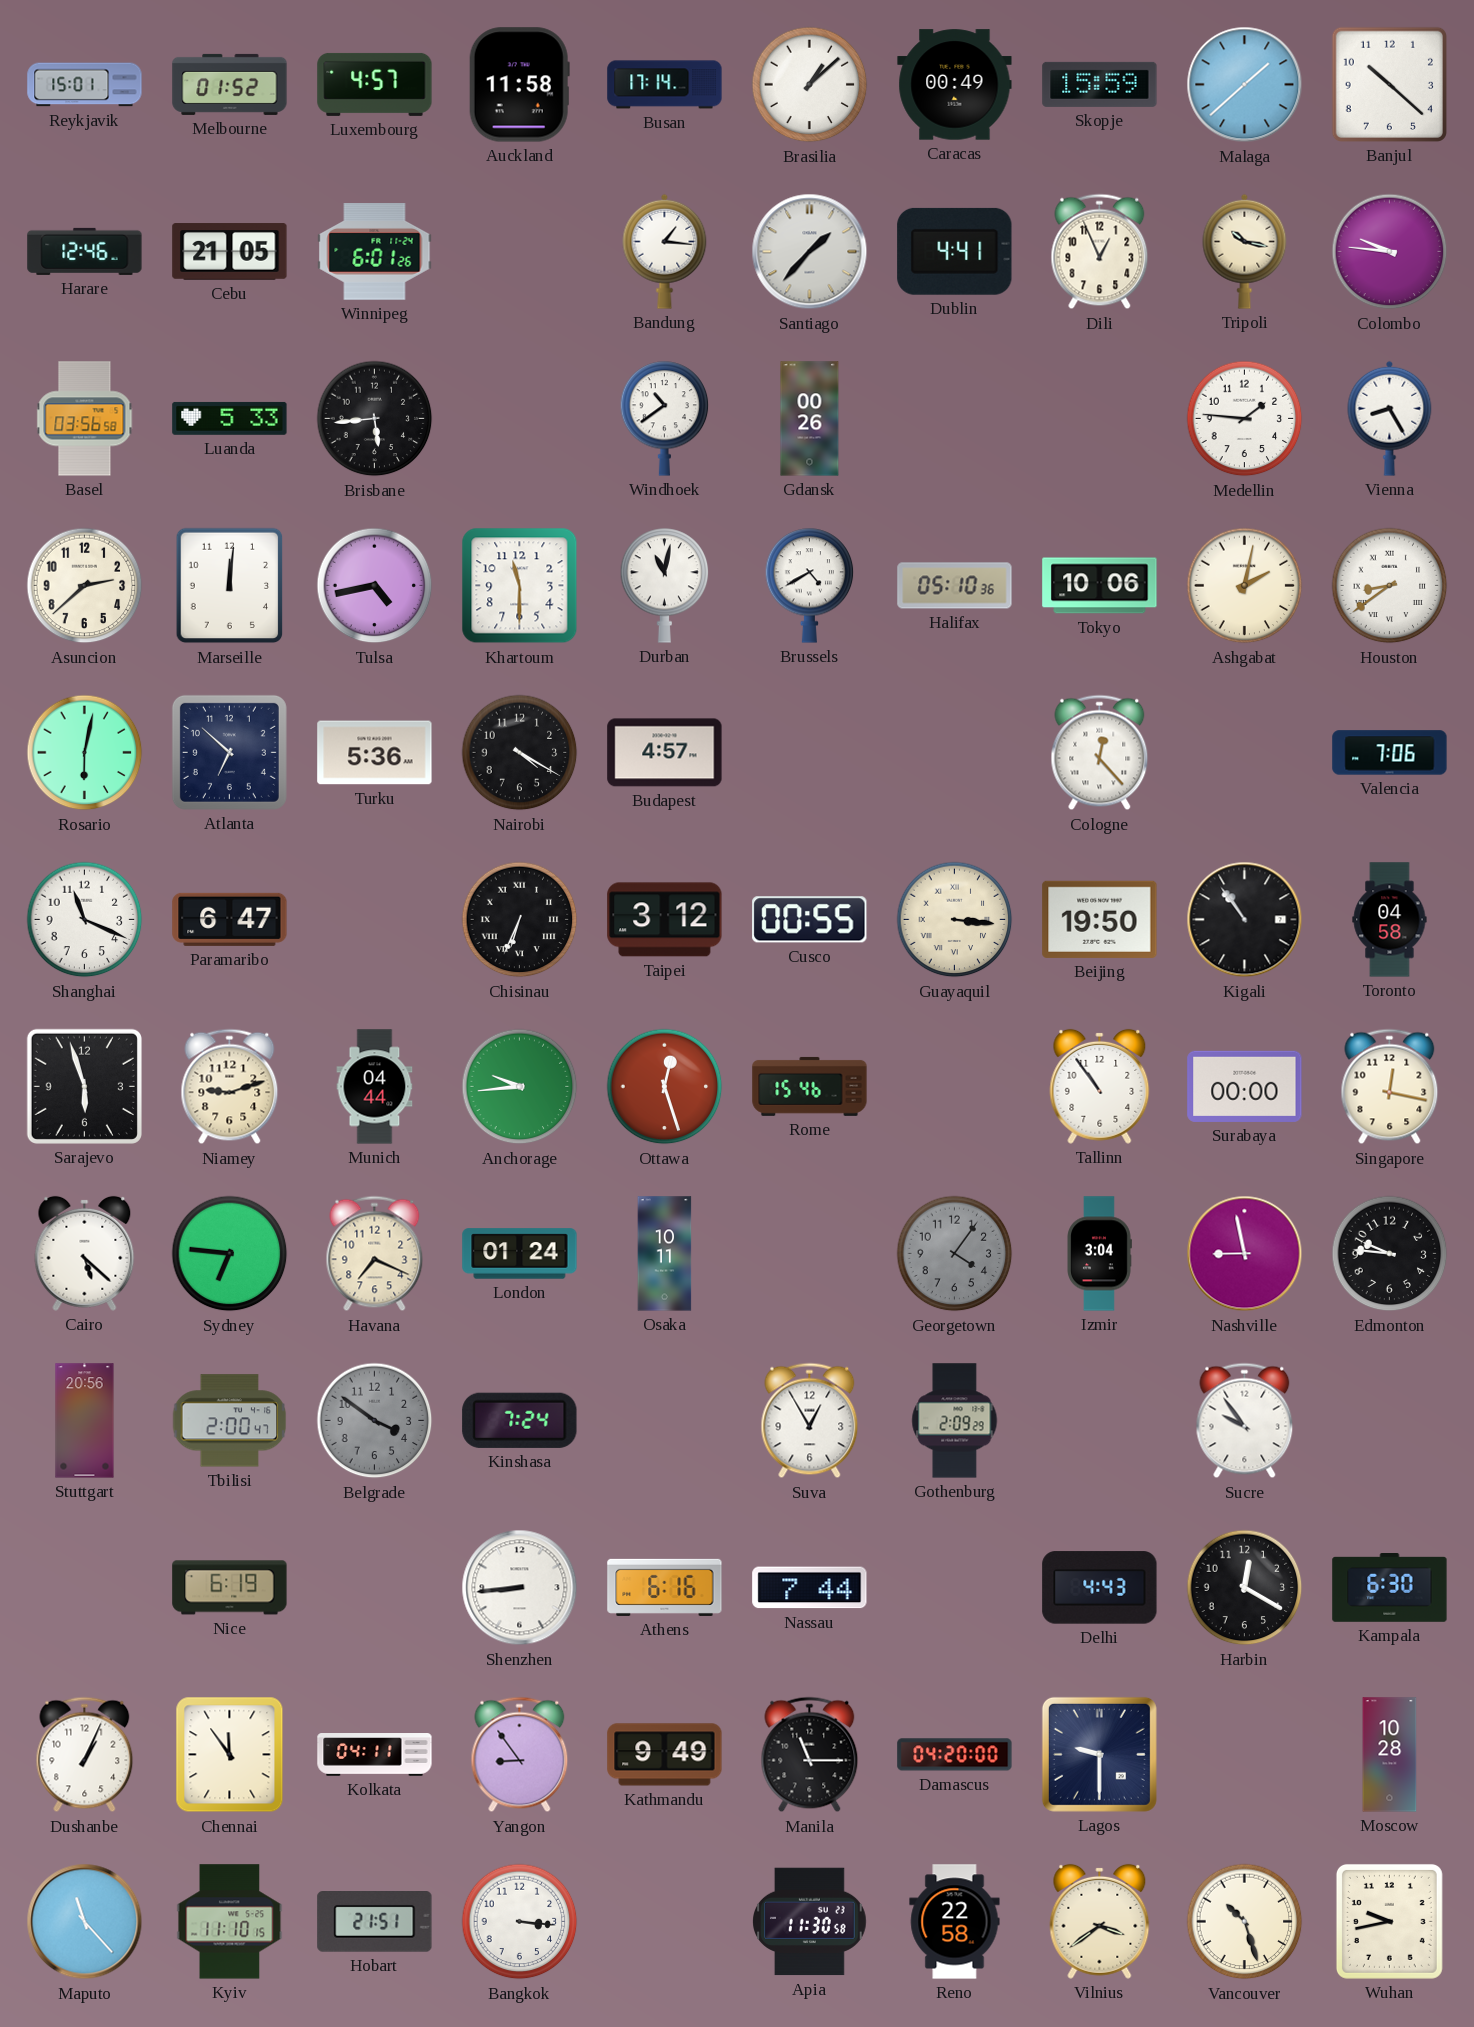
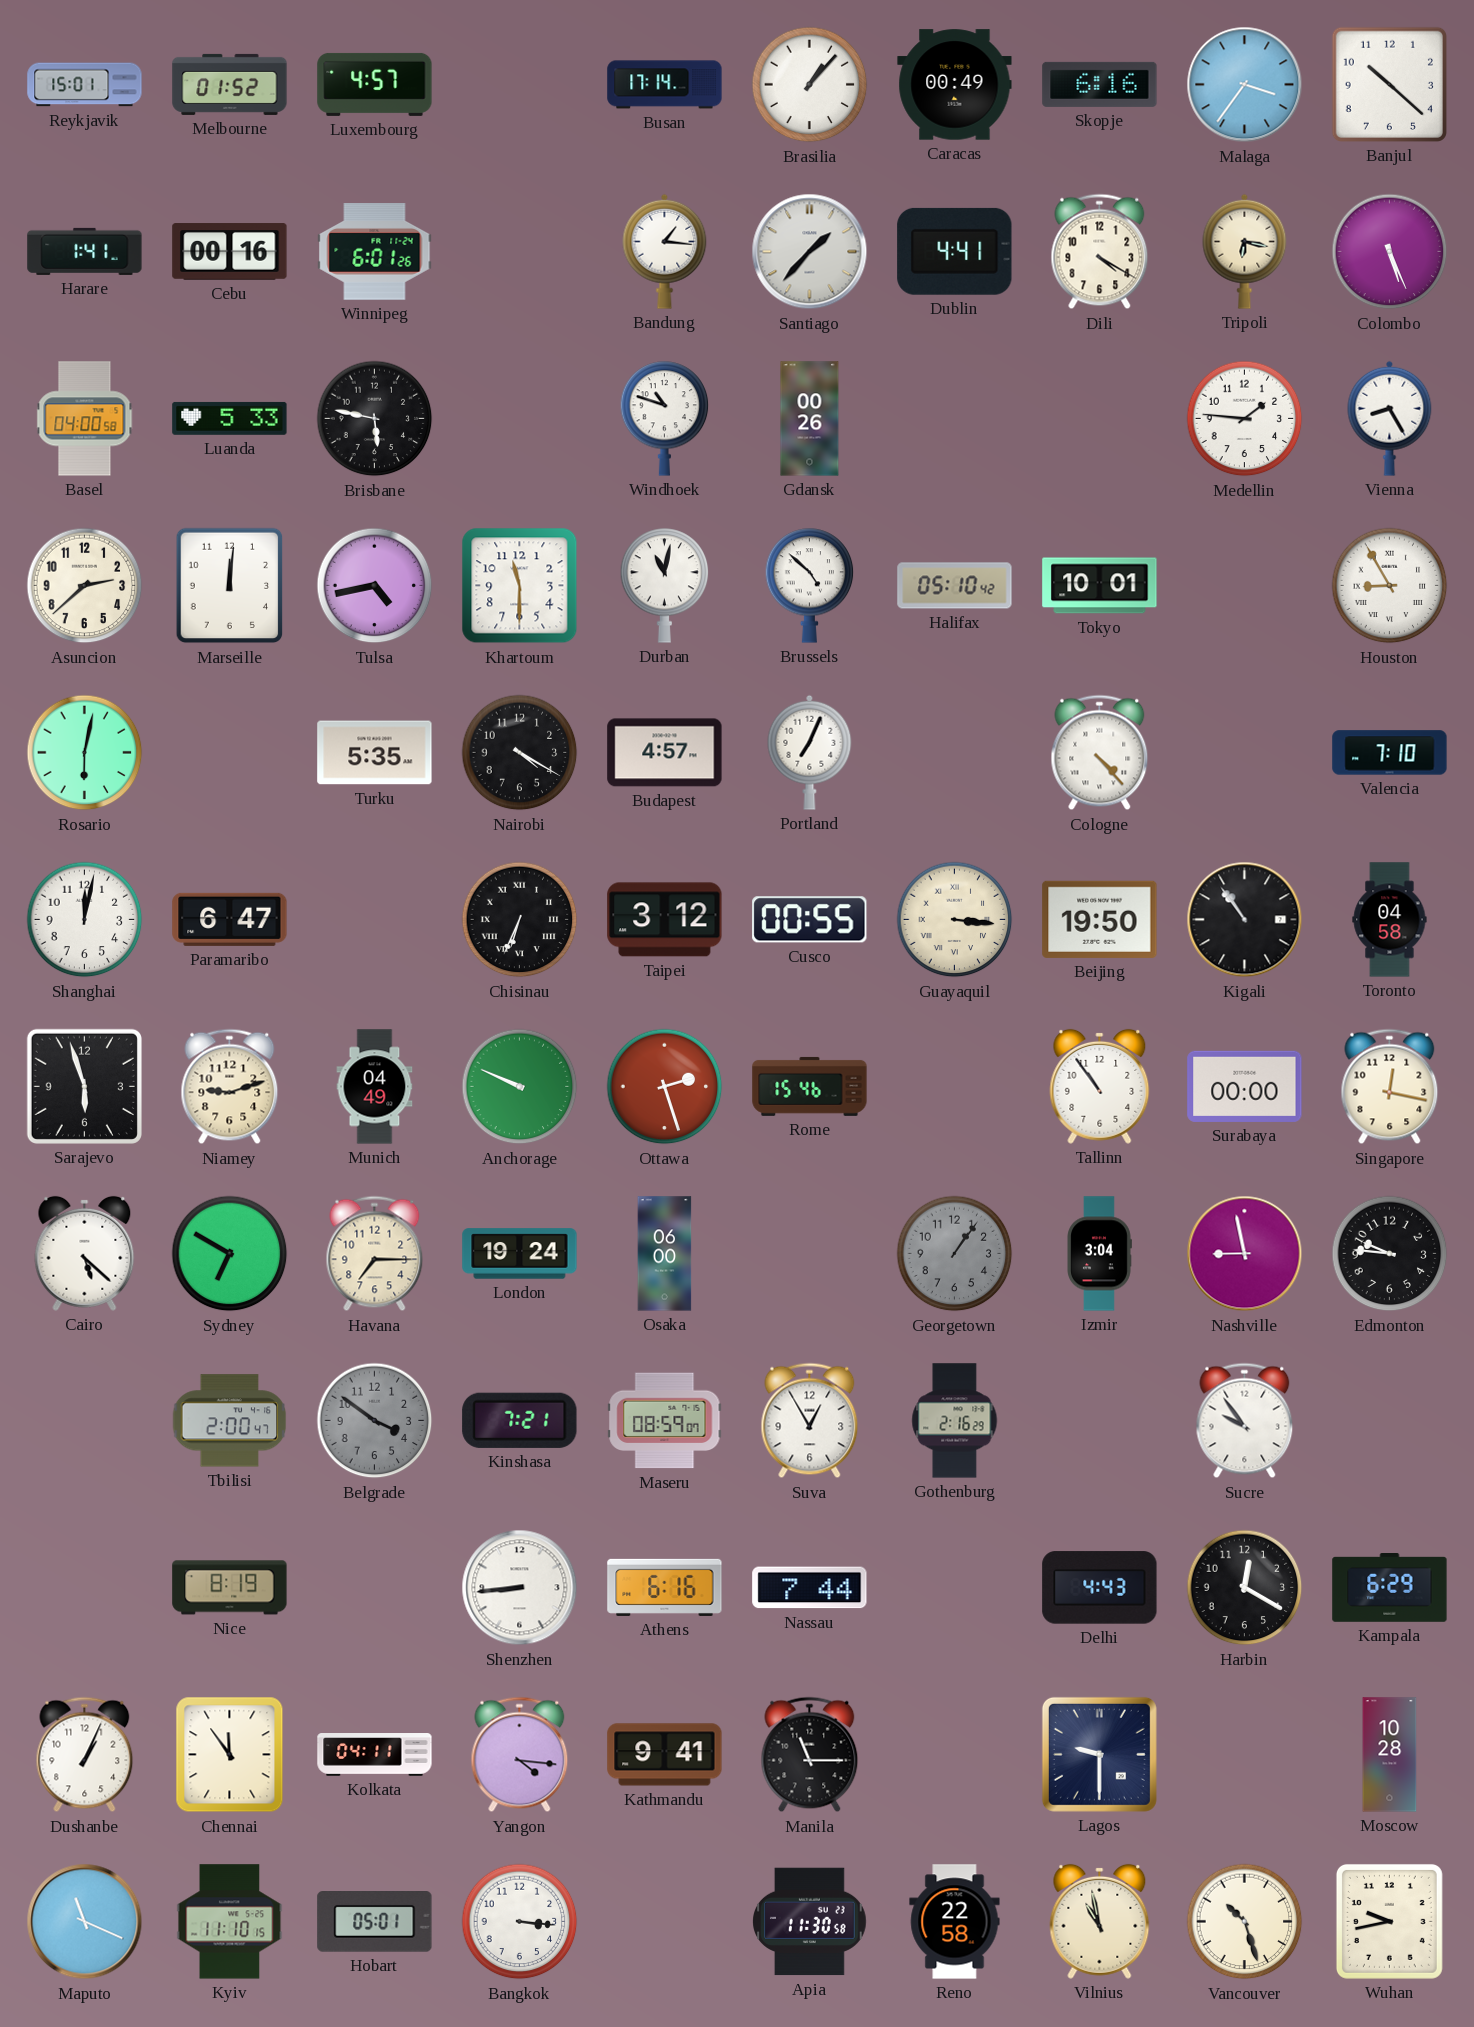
Auckland: 11:58 -> none (519, 85)
Brasilia: 1:08 -> 1:07 (810, 85)
Skopje: 15:59 -> 6:16 (1100, 84)
Malaga: 1:38 -> 3:36 (1245, 85)
Harare: 12:46 -> 1:41 (85, 251)
Cebu: 21:05 -> 00:16 (230, 252)
Dili: 12:56 -> 4:20 (1100, 252)
Tripoli: 10:17 -> 6:17 (1245, 251)
Colombo: 9:46 -> 5:26 (1390, 252)
Basel: 03:56 -> 04:00 (85, 419)
Brisbane: 5:44 -> 5:47 (375, 419)
Windhoek: 10:39 -> 10:48 (665, 419)
Brussels: 4:40 -> 4:52 (810, 586)
Halifax: 05:10:36 -> 05:10:42 (955, 586)
Tokyo: 10:06 -> 10:01 (1100, 586)
Ashgabat: 2:02 -> none (1245, 586)
Houston: 8:39 -> 8:55 (1390, 586)
Atlanta: 6:52 -> none (229, 752)
Turku: 5:36 -> 5:35 (375, 753)
Portland: none -> 7:04 (810, 752)
Cologne: 12:23 -> 4:23 (1100, 753)
Valencia: 7:06 -> 7:10 (1390, 753)
Shanghai: 11:19 -> 12:02 (85, 920)
Munich: 04:44 -> 04:49 (375, 1087)
Anchorage: 9:44 -> 9:49 (520, 1087)
Ottawa: 12:27 -> 2:27 (665, 1087)
Sydney: 6:46 -> 6:50 (230, 1254)
Havana: 7:19 -> 7:15 (375, 1254)
London: 01:24 -> 19:24 (520, 1254)
Osaka: 10:11 -> 06:00 (665, 1254)
Georgetown: 4:06 -> 1:06 (955, 1254)
Stuttgart: 20:56 -> none (85, 1421)
Kinshasa: 7:24 -> 7:21 (520, 1420)
Maseru: none -> 08:59 (665, 1421)
Gothenburg: 2:09 -> 2:16 (955, 1421)
Nice: 6:19 -> 8:19 (230, 1588)
Kampala: 6:30 -> 6:29 (1390, 1588)
Yangon: 8:54 -> 4:16 (520, 1755)
Kathmandu: 9:49 -> 9:41 (665, 1755)
Damascus: 04:20 -> none (955, 1755)
Maputo: 11:23 -> 11:19 (85, 1922)
Hobart: 21:51 -> 05:01 (375, 1922)
Vilnius: 3:39 -> 10:58 (1100, 1921)
